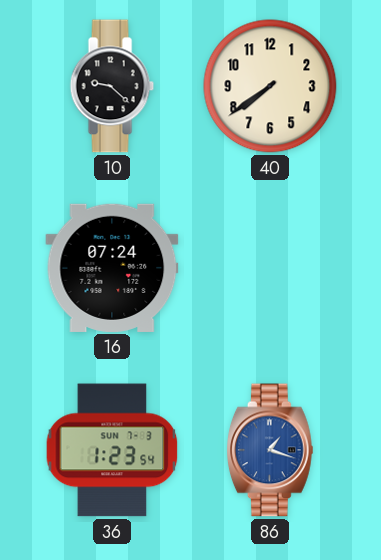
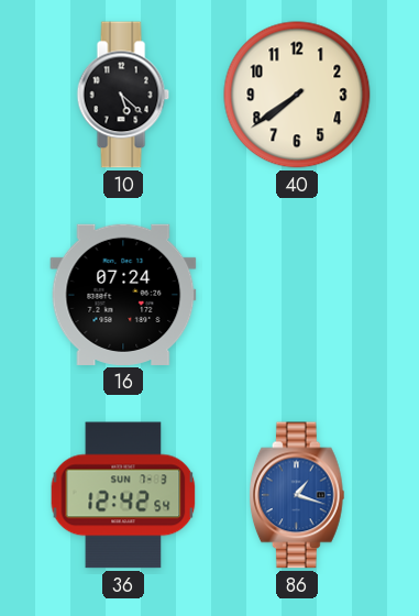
10: 9:22 -> 5:22 (123, 95)
36: 1:23 -> 12:42 (123, 495)
